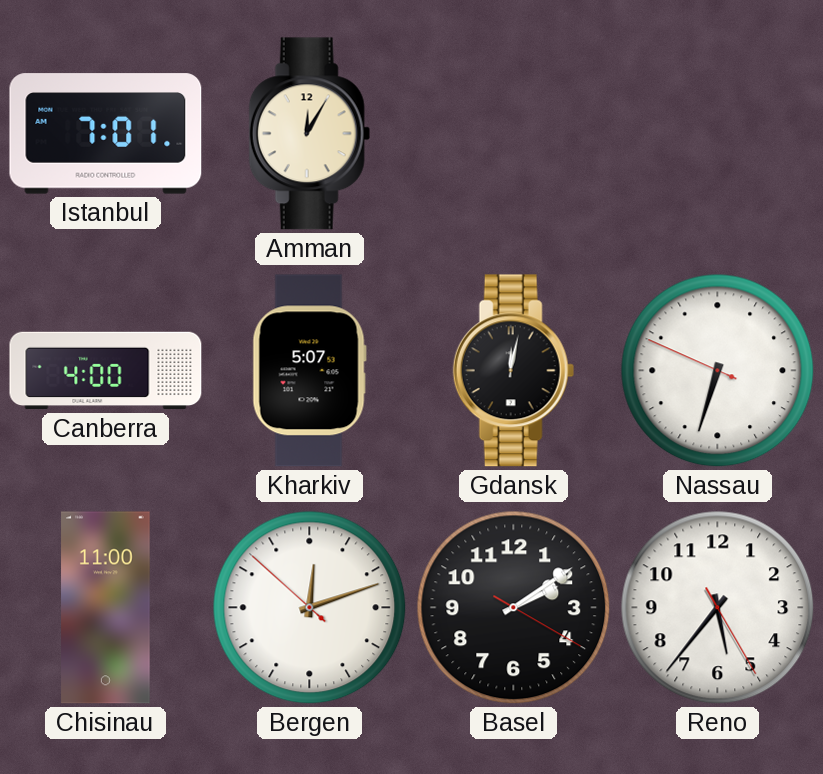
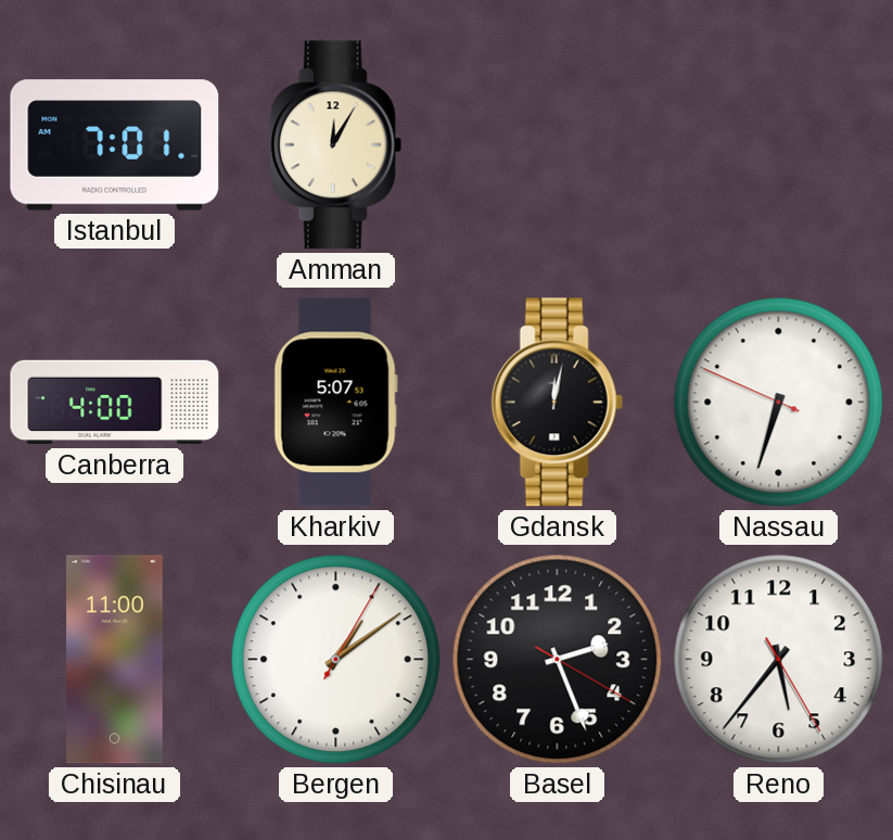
Bergen: 12:11 -> 1:09 (336, 660)
Basel: 2:09 -> 2:26 (558, 660)
